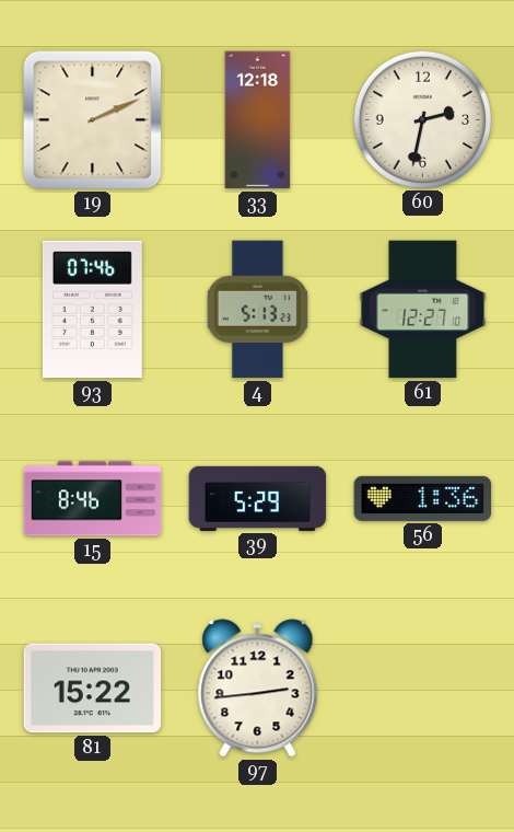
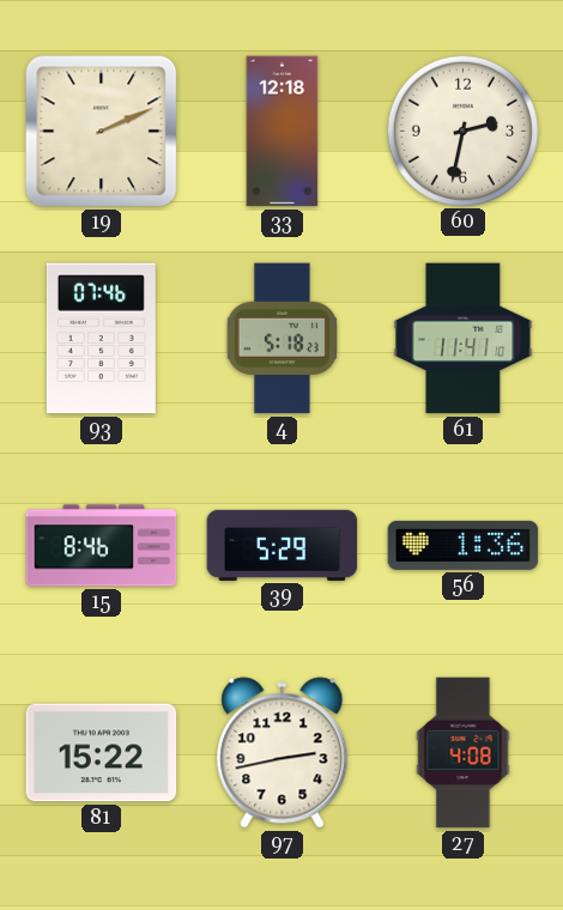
4: 5:13 -> 5:18 (281, 339)
61: 12:27 -> 11:41 (464, 339)
97: 2:44 -> 2:43 (283, 753)
27: none -> 4:08 (464, 753)
